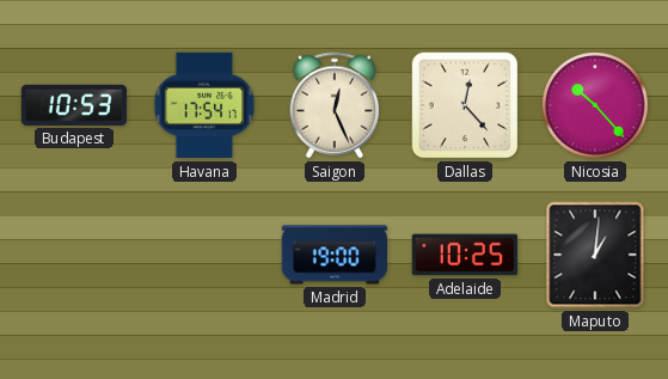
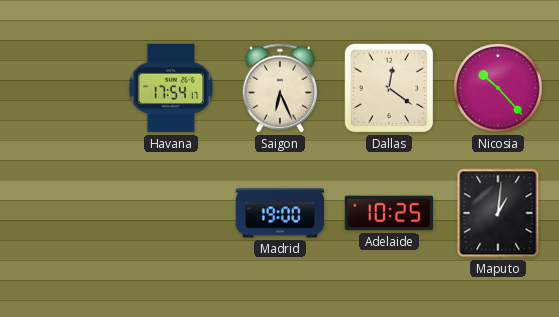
Budapest: 10:53 -> none (74, 105)
Saigon: 12:26 -> 6:26 (280, 88)
Dallas: 12:23 -> 12:21 (389, 88)
